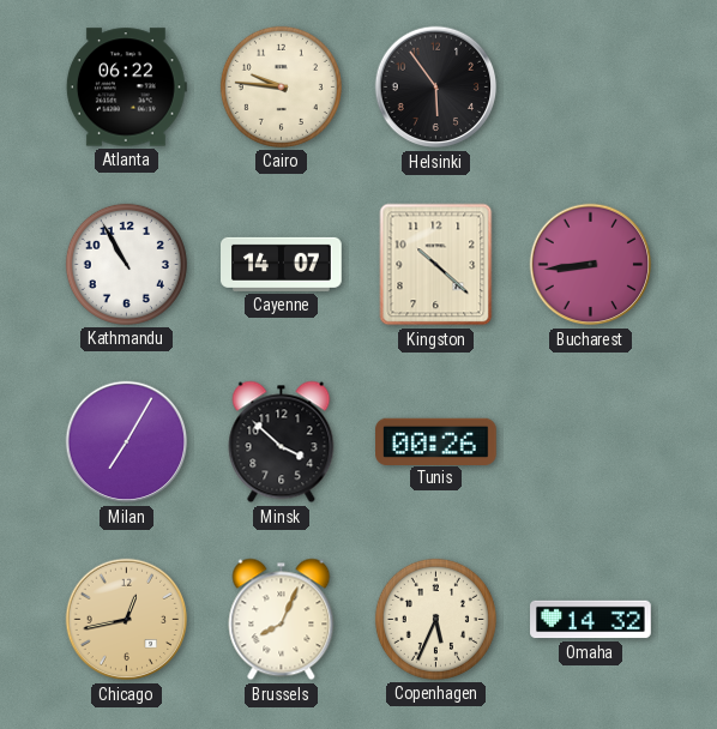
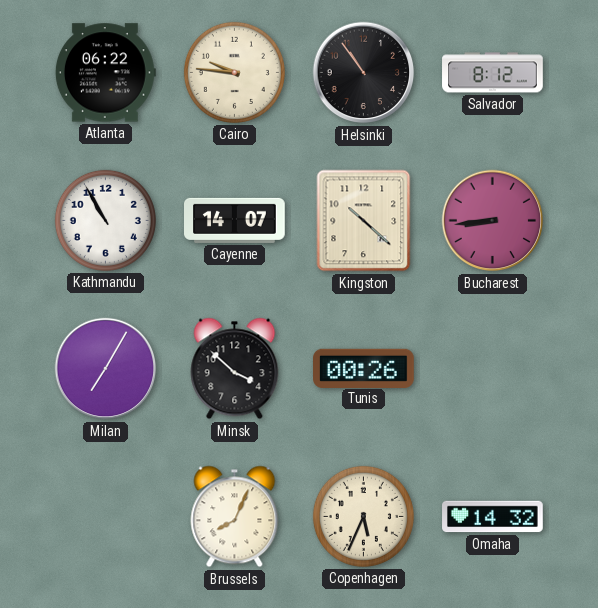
Helsinki: 5:54 -> 10:54 (364, 73)
Salvador: none -> 8:12 (493, 73)
Chicago: 12:43 -> none (127, 620)
